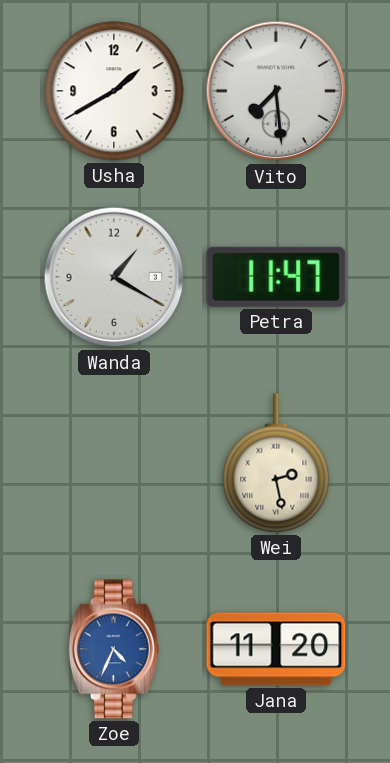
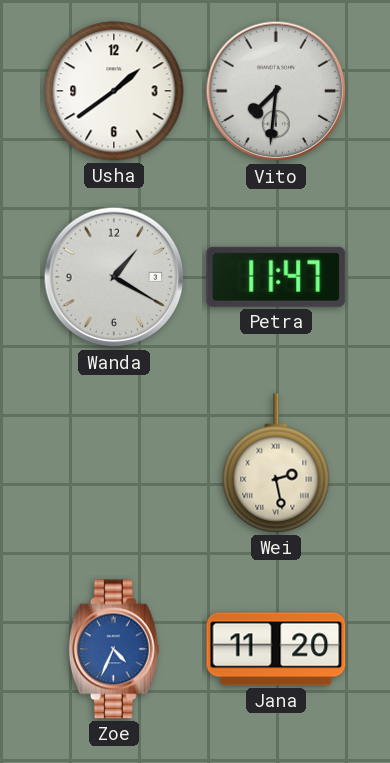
Usha: 1:40 -> 1:39 (114, 91)
Vito: 7:29 -> 7:31 (276, 91)
